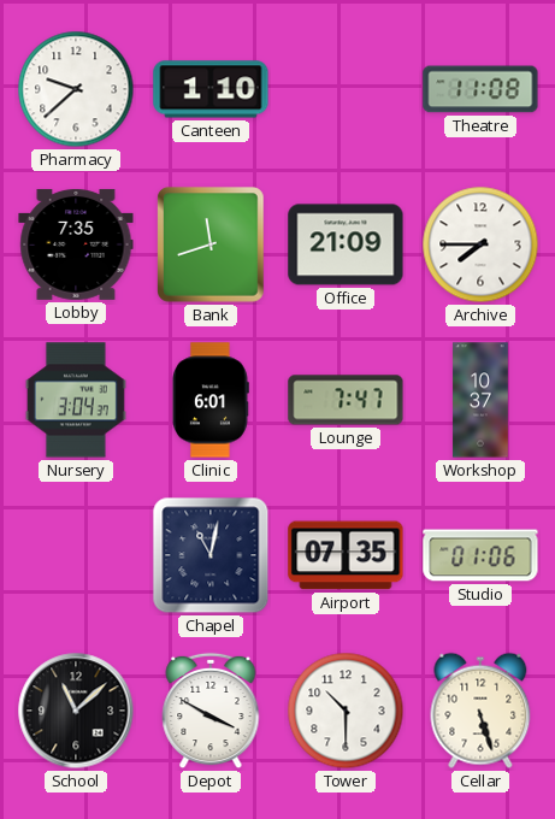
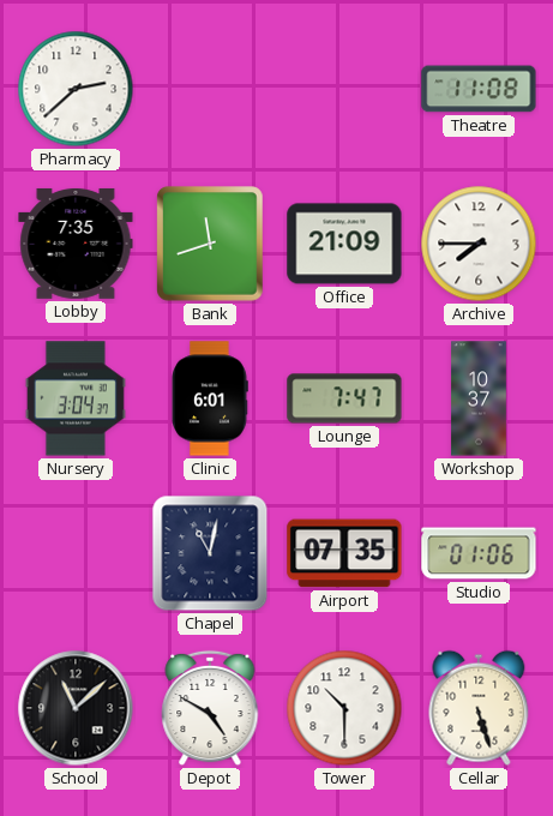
Pharmacy: 9:38 -> 2:38 (76, 89)
Canteen: 1:10 -> none (211, 89)
Depot: 3:50 -> 4:50 (210, 708)
